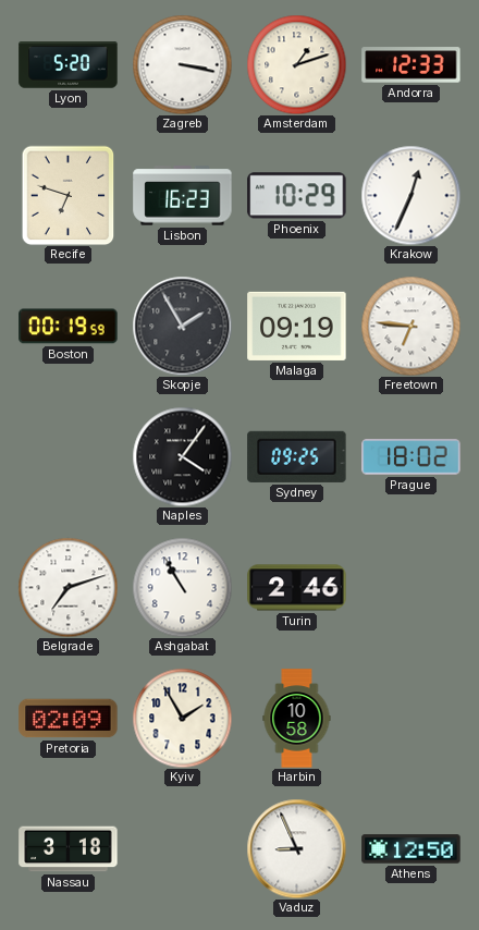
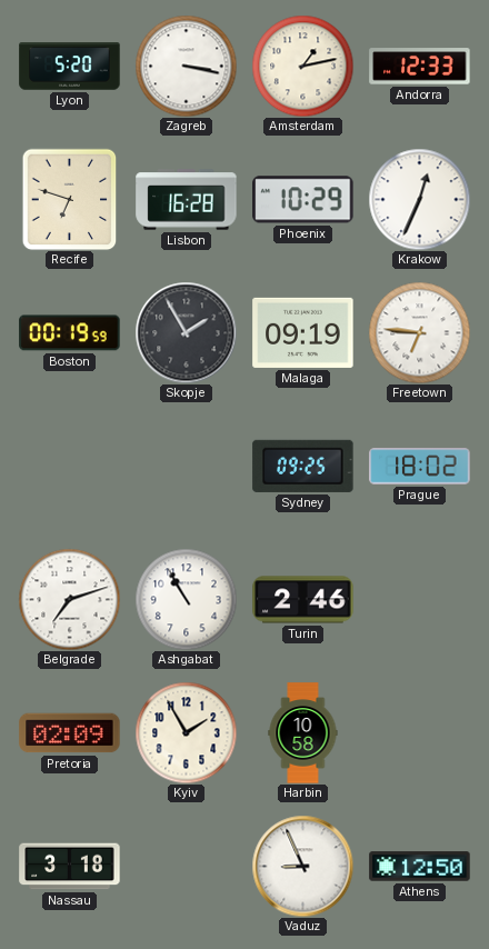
Amsterdam: 1:12 -> 1:13 (302, 66)
Lisbon: 16:23 -> 16:28 (187, 200)
Naples: 4:06 -> none (182, 456)
